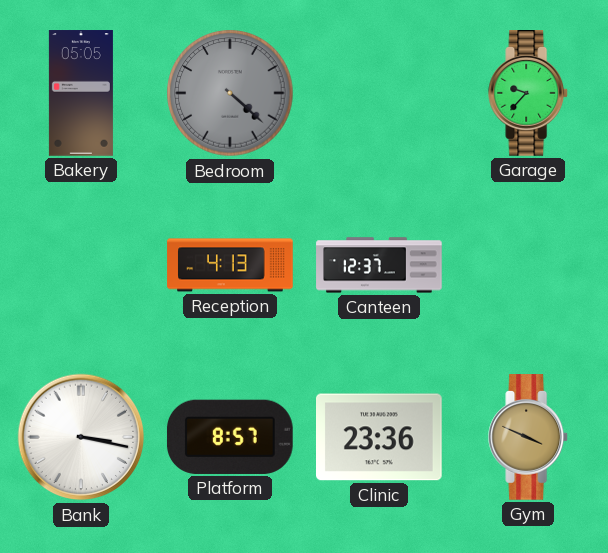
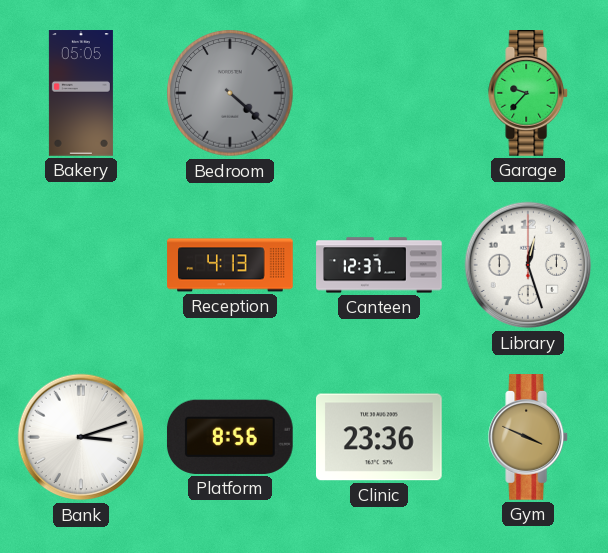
Library: none -> 12:27 (528, 265)
Bank: 3:17 -> 3:12 (81, 437)
Platform: 8:57 -> 8:56 (230, 437)
